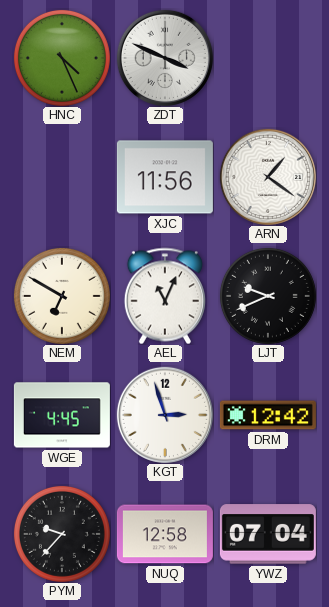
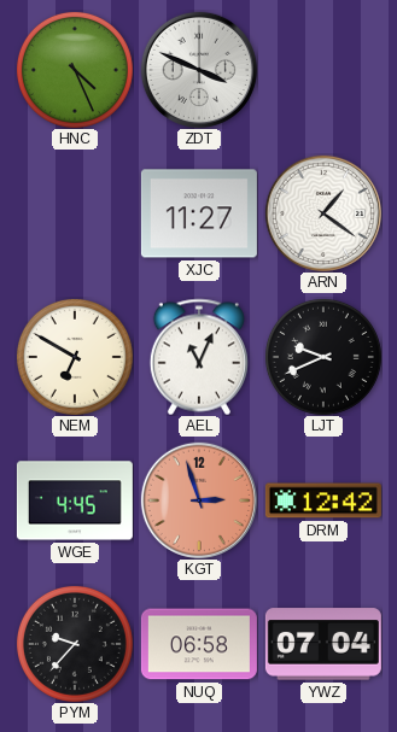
XJC: 11:56 -> 11:27 (199, 213)
KGT dial: white -> salmon (199, 500)
NUQ: 12:58 -> 06:58 (199, 644)
